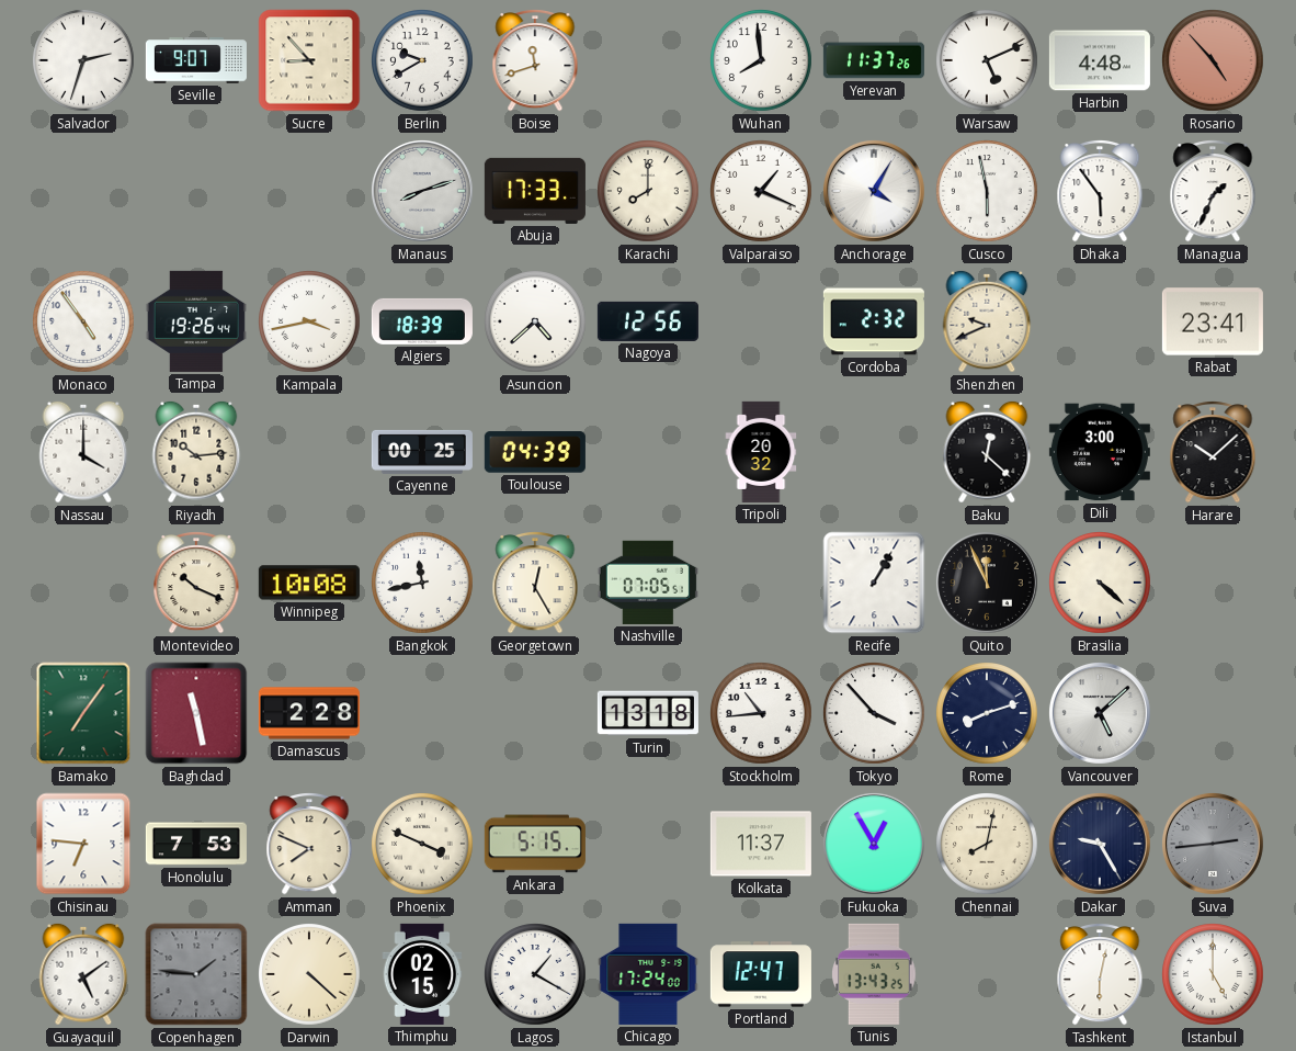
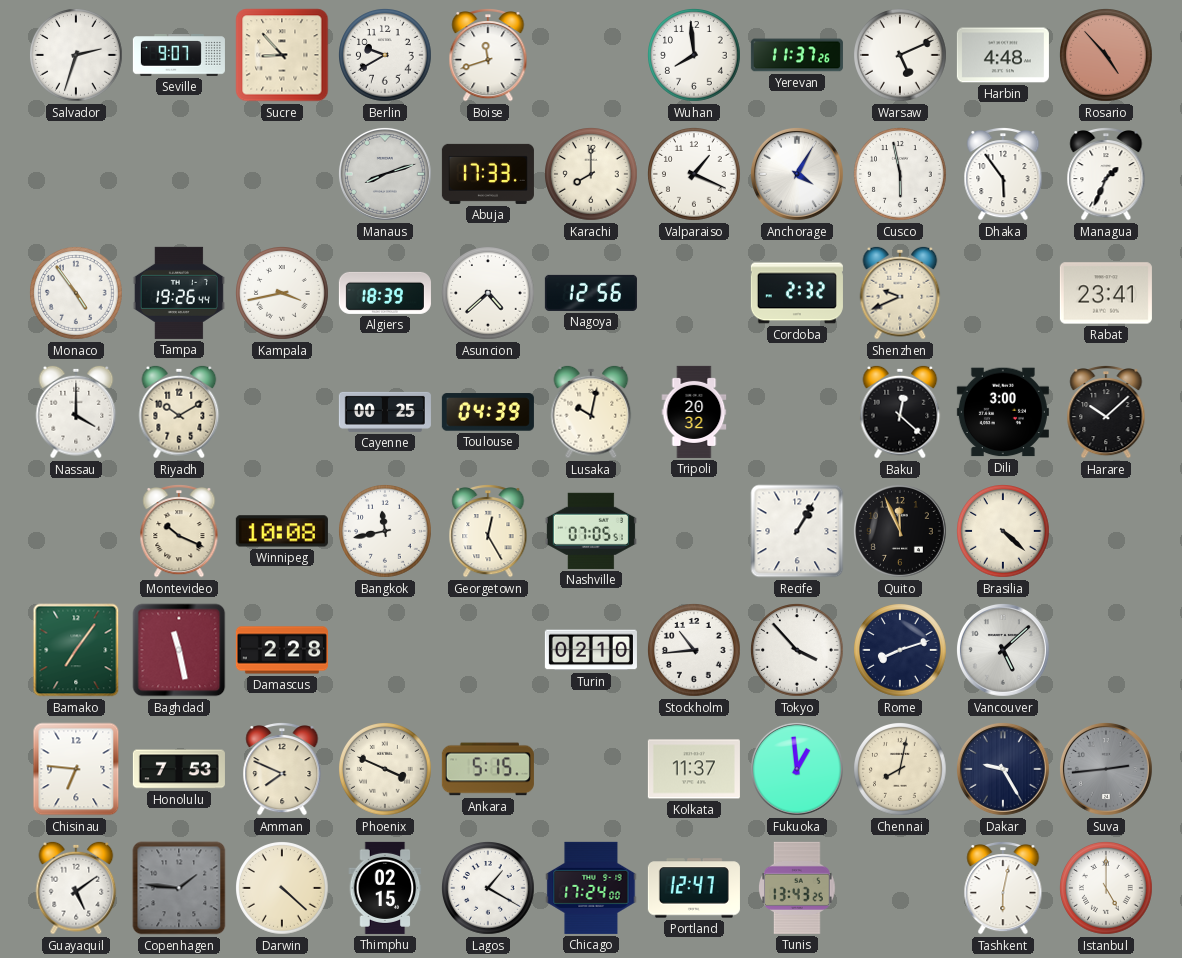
Riyadh: 10:14 -> 10:10 (179, 412)
Lusaka: none -> 10:02 (591, 412)
Turin: 13:18 -> 02:10 (591, 650)
Fukuoka: 12:55 -> 12:59 (797, 769)
